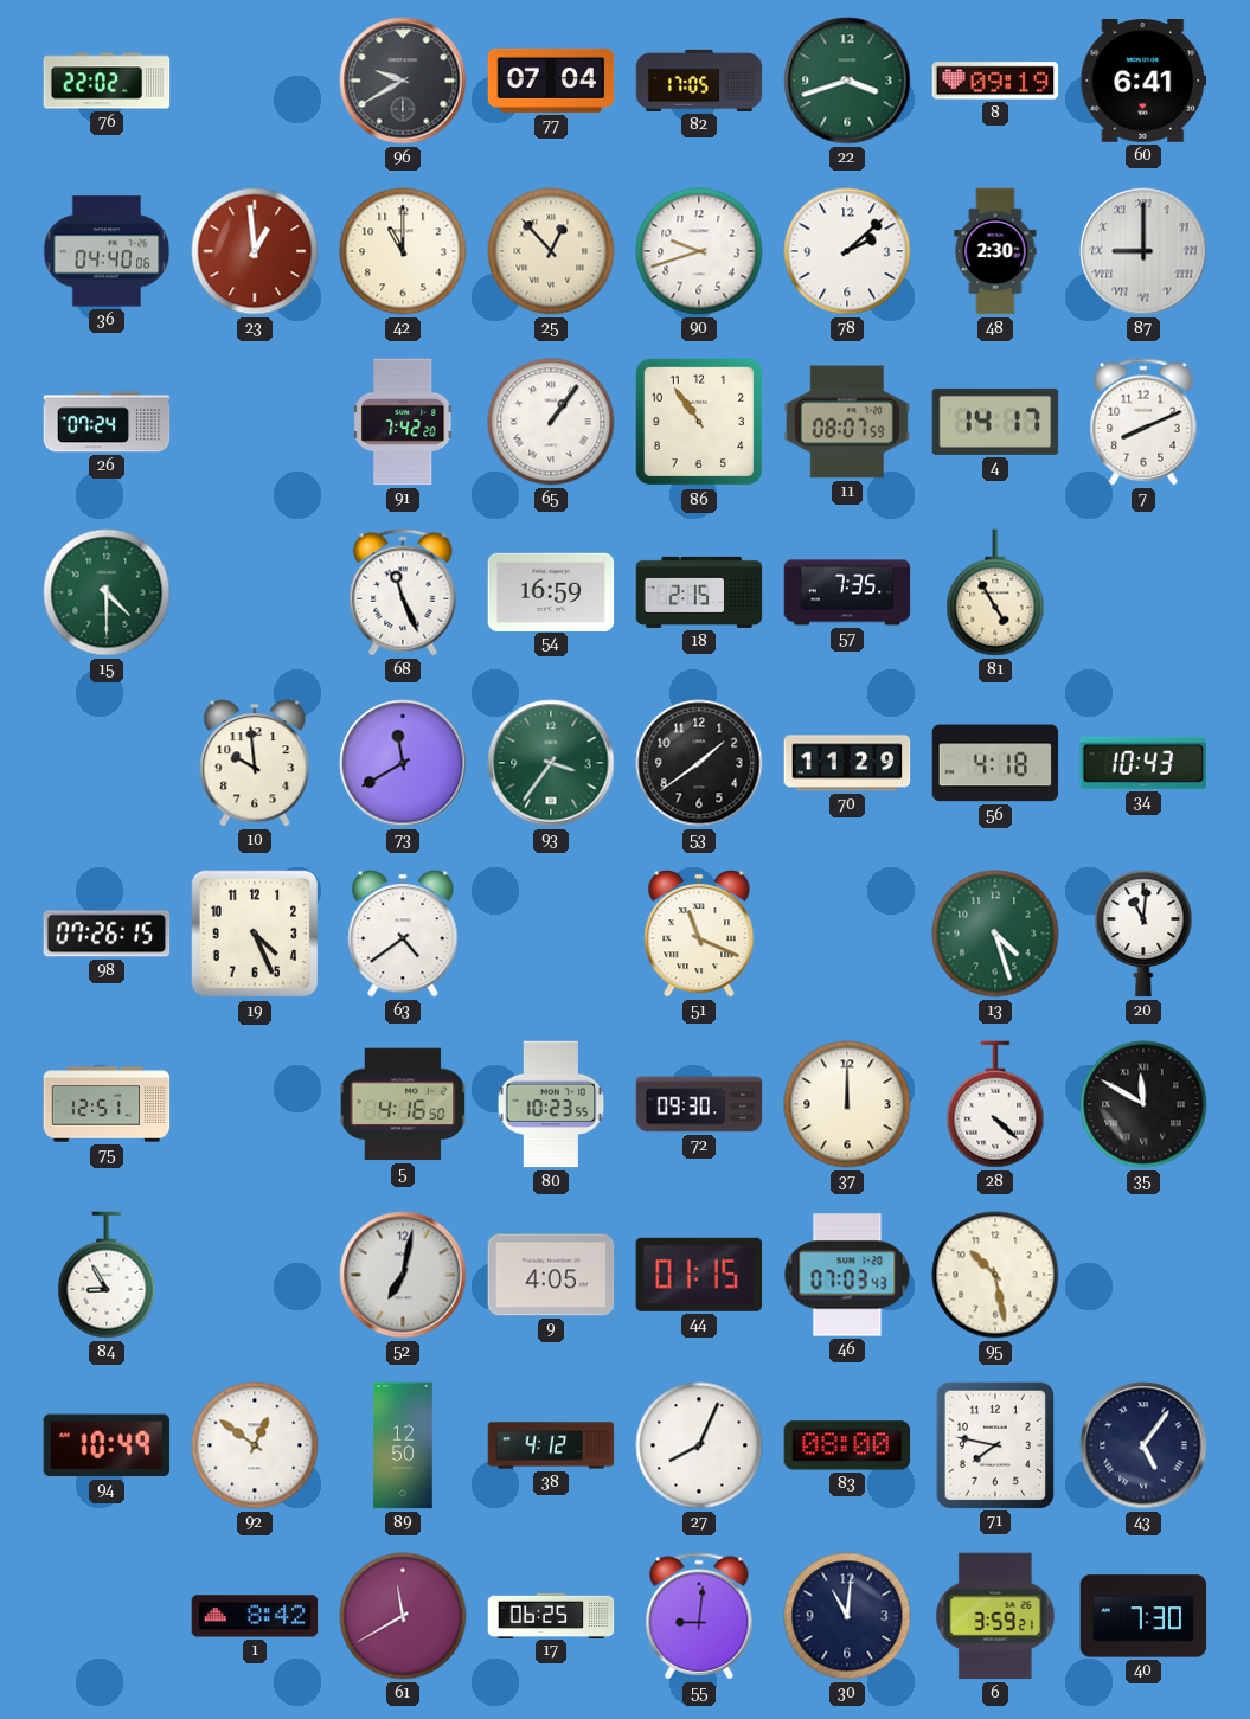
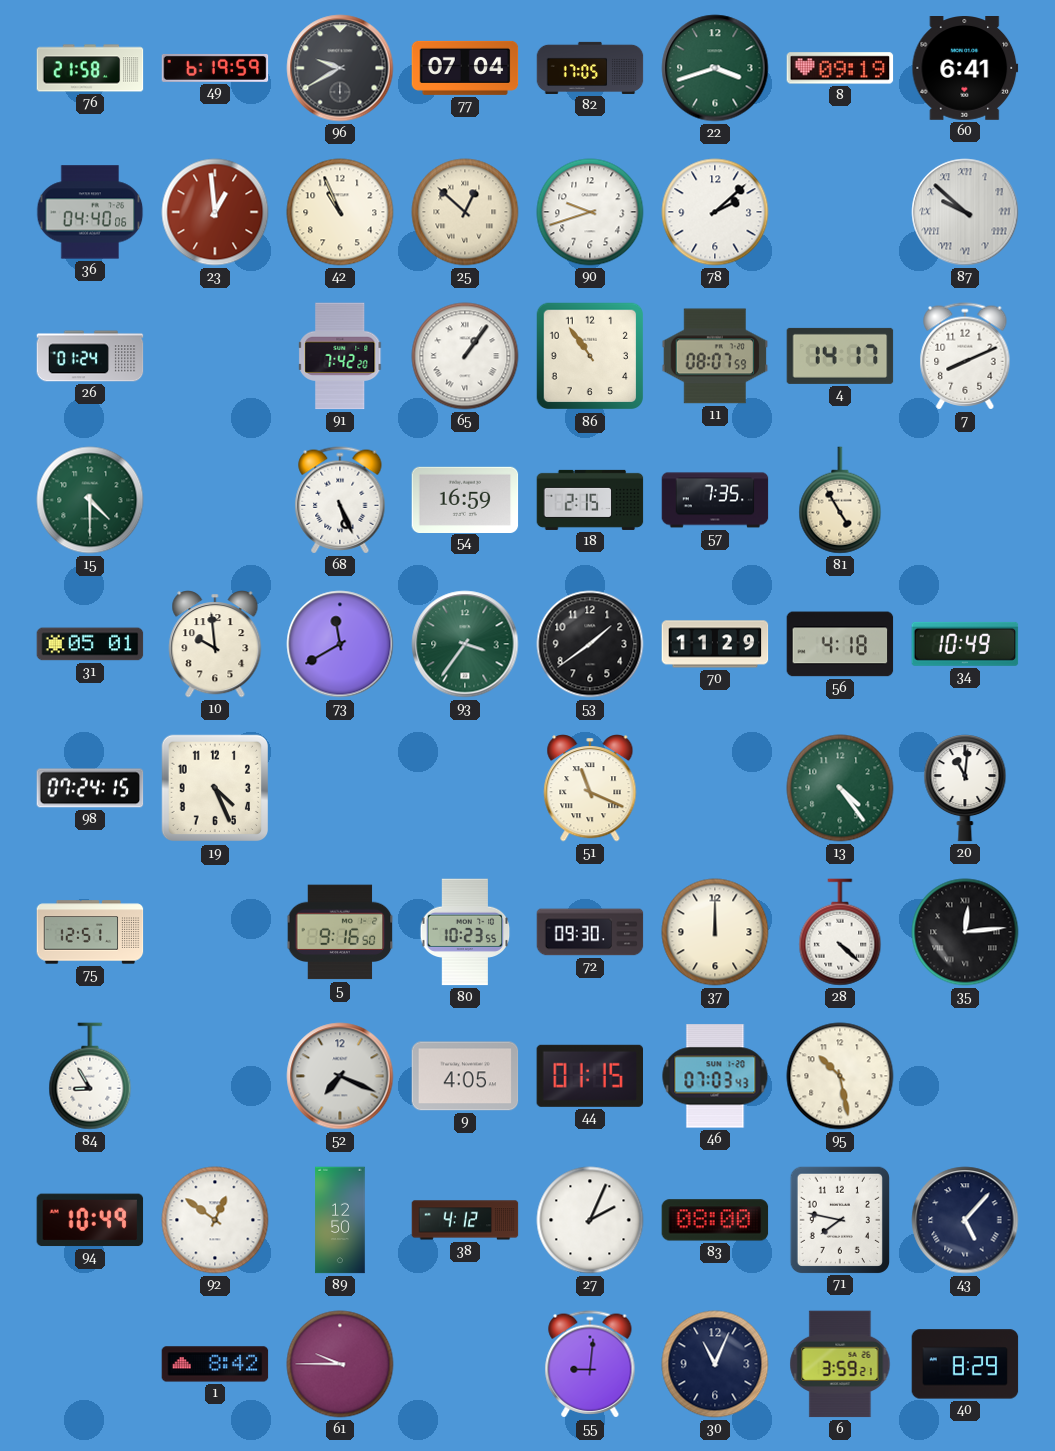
76: 22:02 -> 21:58 (90, 68)
49: none -> 6:19 (215, 68)
42: 11:00 -> 10:56 (340, 212)
25: 12:53 -> 12:52 (465, 212)
48: 2:30 -> none (995, 251)
87: 9:00 -> 9:52 (965, 212)
26: 07:24 -> 01:24 (90, 356)
68: 11:26 -> 5:26 (340, 500)
31: none -> 05:01 (90, 644)
34: 10:43 -> 10:49 (965, 644)
98: 07:26 -> 07:24 (90, 788)
63: 4:39 -> none (403, 934)
13: 4:27 -> 4:24 (840, 788)
5: 4:16 -> 9:16 (340, 932)
35: 11:50 -> 12:14 (965, 932)
52: 7:02 -> 7:19 (340, 1076)
27: 8:04 -> 2:04 (590, 1220)
43: 5:06 -> 5:07 (965, 1220)
61: 11:40 -> 9:45 (340, 1364)
17: 06:25 -> none (551, 1615)
30: 11:01 -> 11:04 (715, 1364)
40: 7:30 -> 8:29 (965, 1364)
